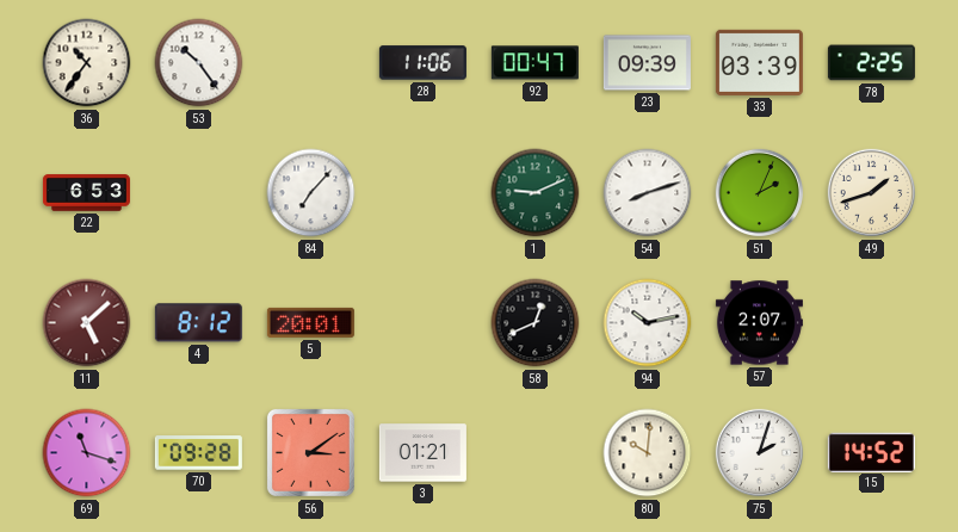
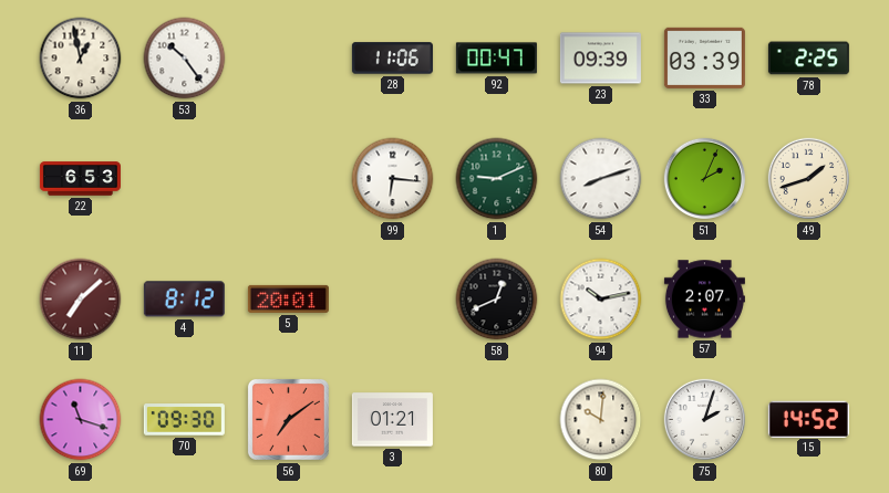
36: 10:36 -> 12:58 (81, 59)
84: 7:07 -> none (311, 193)
99: none -> 6:16 (393, 179)
11: 5:08 -> 7:08 (81, 300)
70: 09:28 -> 09:30 (184, 420)
56: 3:09 -> 7:09 (288, 419)
